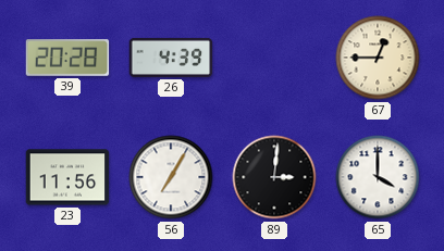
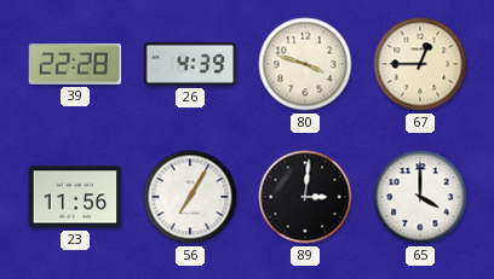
39: 20:28 -> 22:28 (75, 64)
80: none -> 3:48 (305, 64)
